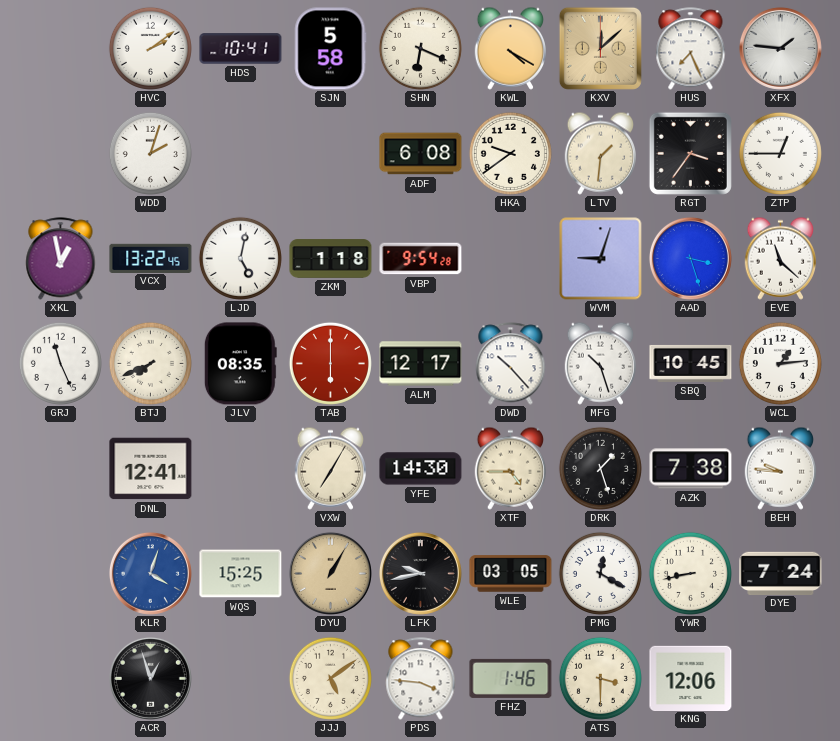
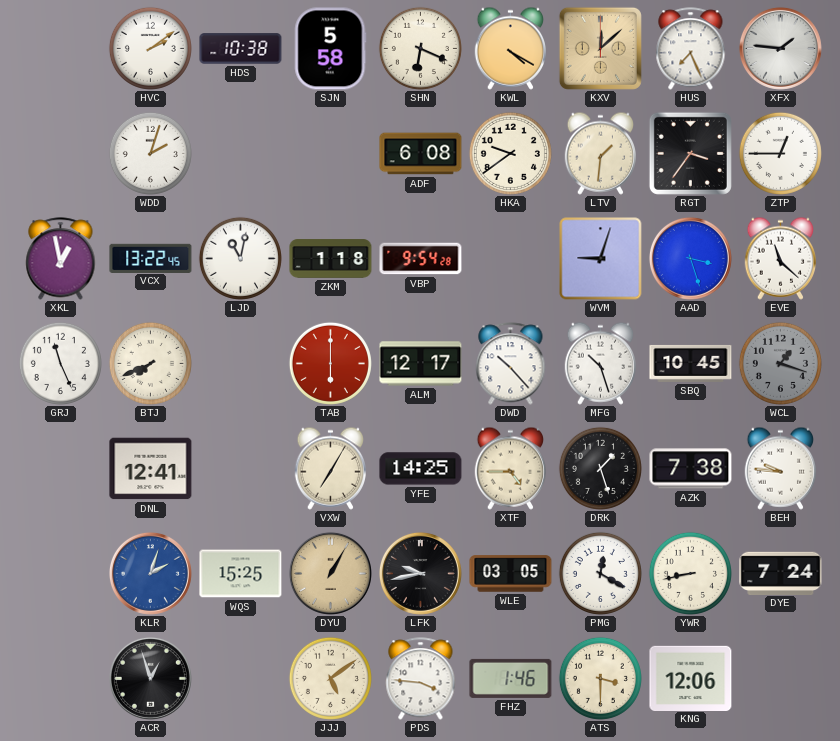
HDS: 10:41 -> 10:38 (241, 49)
LJD: 5:02 -> 11:02 (240, 258)
JLV: 08:35 -> none (240, 364)
WCL: 1:14 -> 1:18 (780, 363)
WCL dial: white -> grey (780, 363)
YFE: 14:30 -> 14:25 (421, 469)
KLR: 4:03 -> 2:03 (150, 573)
